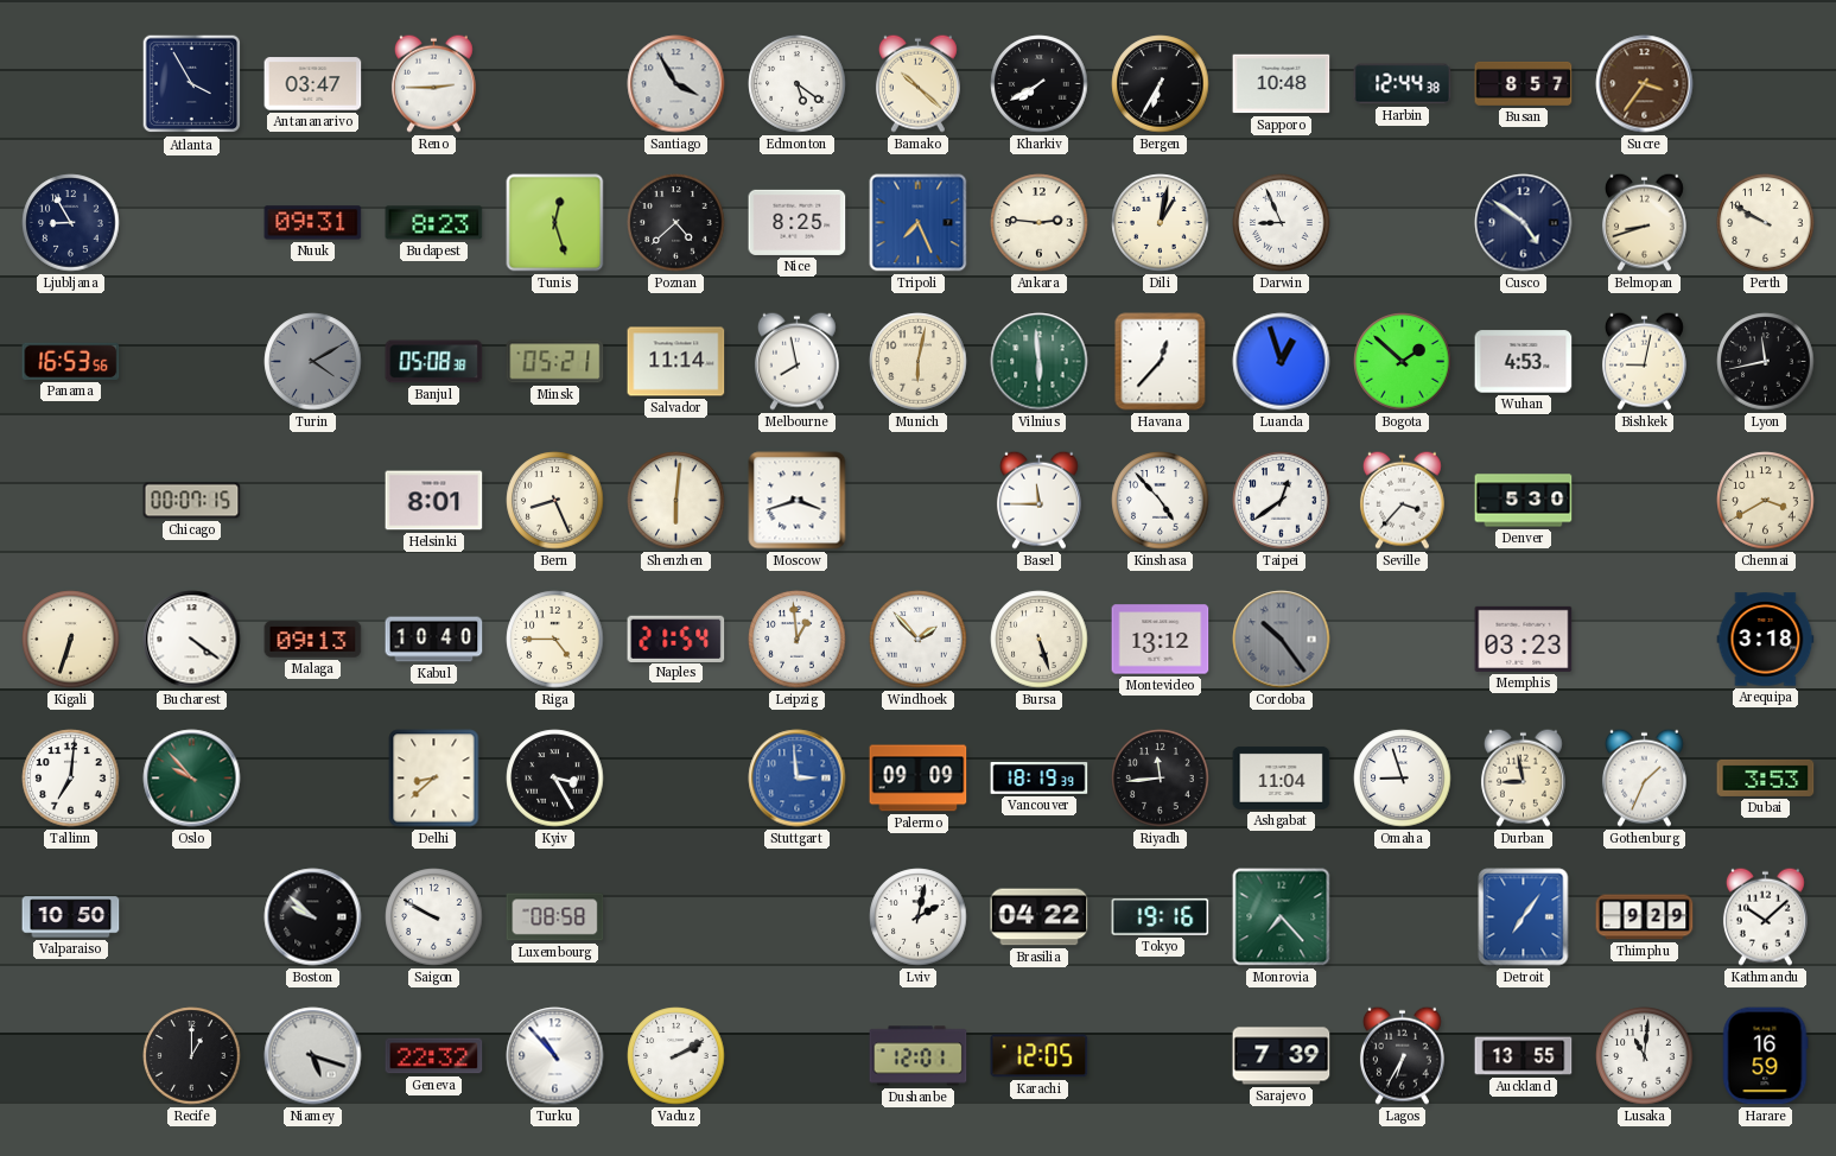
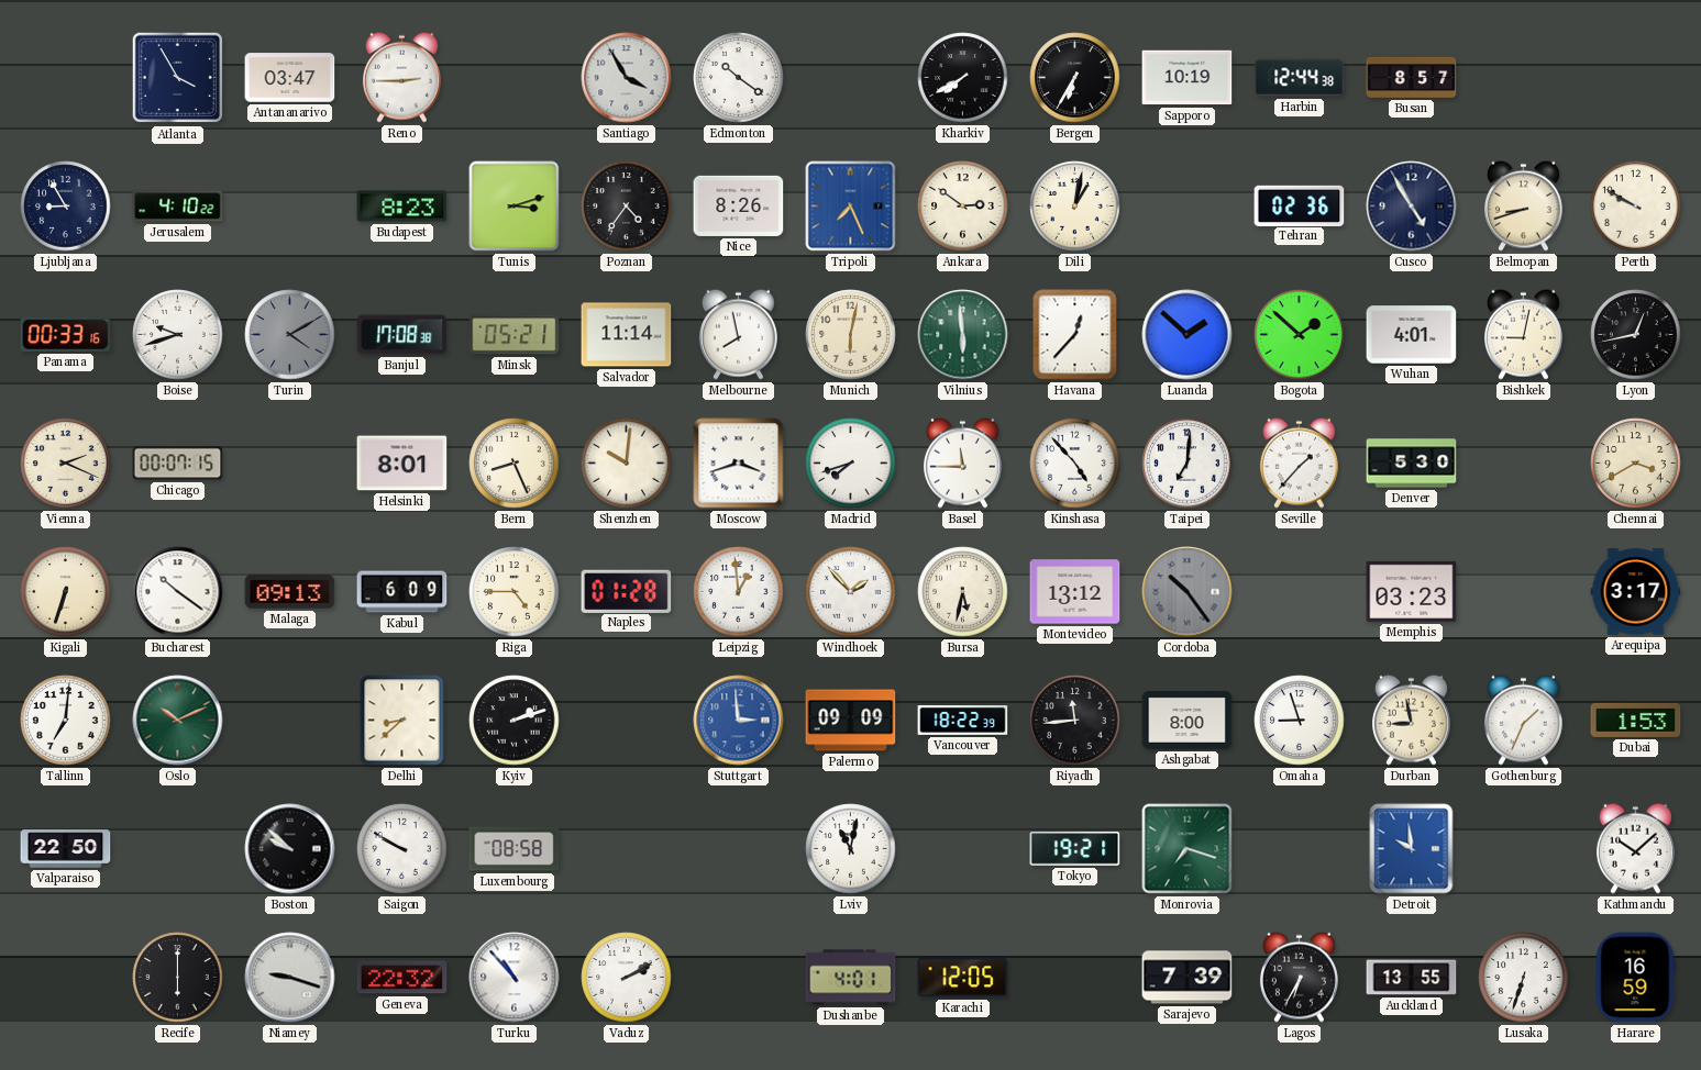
Edmonton: 5:21 -> 10:21 (739, 78)
Bamako: 10:22 -> none (917, 83)
Sapporo: 10:48 -> 10:19 (1188, 78)
Sucre: 3:36 -> none (1645, 84)
Jerusalem: none -> 4:10 (178, 207)
Nuuk: 09:31 -> none (313, 223)
Tunis: 12:27 -> 3:12 (515, 207)
Poznan: 4:38 -> 4:36 (627, 207)
Nice: 8:25 -> 8:26 (739, 205)
Ankara: 2:46 -> 2:51 (963, 207)
Darwin: 8:56 -> none (1282, 223)
Tehran: none -> 02:36 (1300, 205)
Cusco: 4:51 -> 4:55 (1412, 207)
Panama: 16:53 -> 00:33 (66, 334)
Boise: none -> 9:42 (178, 335)
Banjul: 05:08 -> 17:08 (402, 335)
Luanda: 12:57 -> 1:52 (1188, 335)
Wuhan: 4:53 -> 4:01 (1412, 335)
Lyon: 11:43 -> 12:43 (1636, 335)
Vienna: none -> 2:19 (66, 464)
Shenzhen: 6:01 -> 10:01 (627, 464)
Madrid: none -> 7:42 (851, 464)
Taipei: 12:39 -> 7:01 (1188, 464)
Seville: 3:37 -> 1:37 (1299, 462)
Bucharest: 4:21 -> 10:21 (178, 592)
Kabul: 10:40 -> 6:09 (402, 592)
Naples: 21:54 -> 01:28 (627, 591)
Bursa: 5:27 -> 5:32 (963, 592)
Arequipa: 3:18 -> 3:17 (1636, 592)
Oslo: 9:53 -> 10:11 (178, 721)
Kyiv: 3:25 -> 2:12 (515, 721)
Vancouver: 18:19 -> 18:22 (963, 721)
Ashgabat: 11:04 -> 8:00 (1188, 720)
Dubai: 3:53 -> 1:53 (1636, 720)
Valparaiso: 10:50 -> 22:50 (66, 849)
Lviv: 2:02 -> 11:02 (851, 849)
Brasilia: 04:22 -> none (1040, 917)
Tokyo: 19:16 -> 19:21 (1075, 849)
Monrovia: 7:23 -> 7:18 (1188, 849)
Detroit: 7:06 -> 9:59 (1412, 849)
Thimphu: 9:29 -> none (1645, 917)
Recife: 1:00 -> 6:00 (178, 978)
Niamey: 5:18 -> 9:18 (290, 978)
Dushanbe: 12:01 -> 4:01 (851, 978)
Lusaka: 11:01 -> 6:33 (1524, 978)
